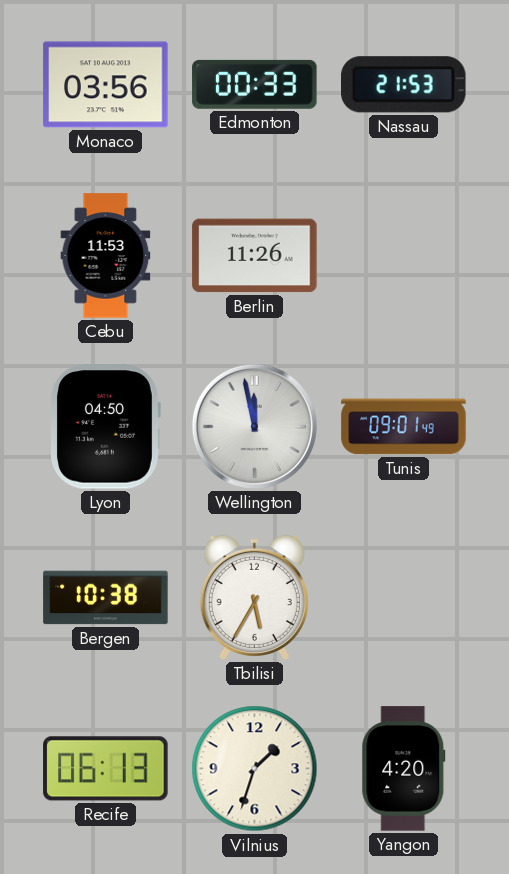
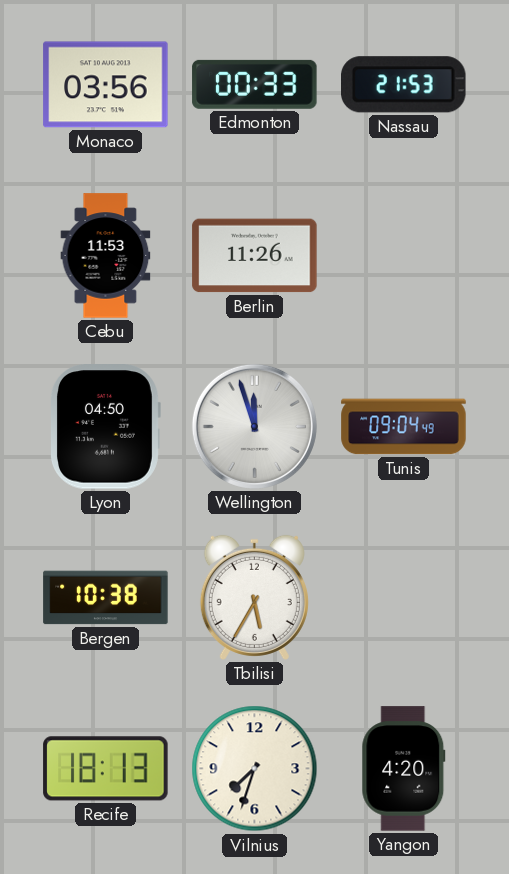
Wellington: 11:58 -> 11:57 (254, 426)
Tunis: 09:01 -> 09:04 (404, 427)
Recife: 06:13 -> 18:13 (106, 769)
Vilnius: 1:33 -> 7:33 (255, 769)
